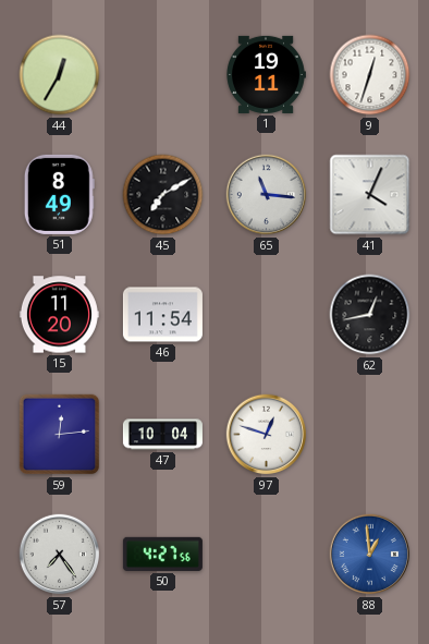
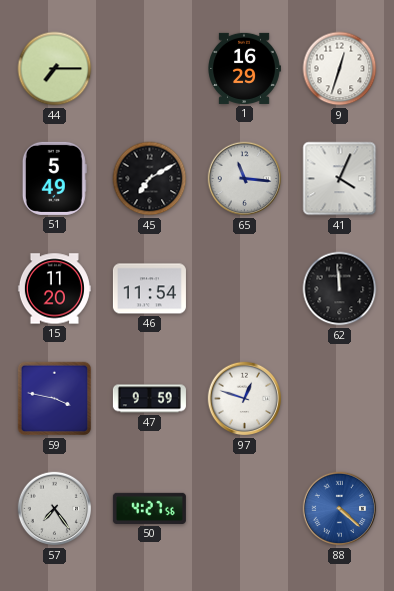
44: 12:35 -> 7:15 (55, 69)
1: 19:11 -> 16:29 (244, 68)
51: 8:49 -> 5:49 (54, 178)
62: 12:43 -> 11:59 (340, 289)
59: 12:14 -> 3:47 (55, 399)
47: 10:04 -> 9:59 (149, 399)
88: 12:59 -> 4:22 (340, 509)
